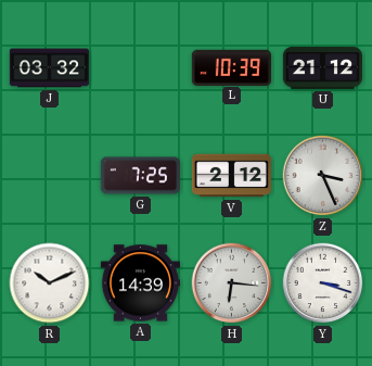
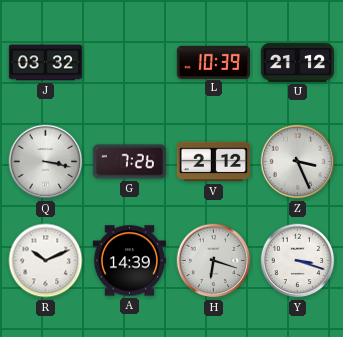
Q: none -> 3:17 (46, 162)
G: 7:25 -> 7:26 (129, 162)
H: 6:16 -> 6:18 (214, 261)
